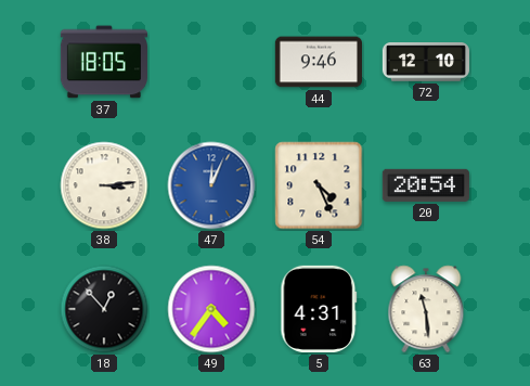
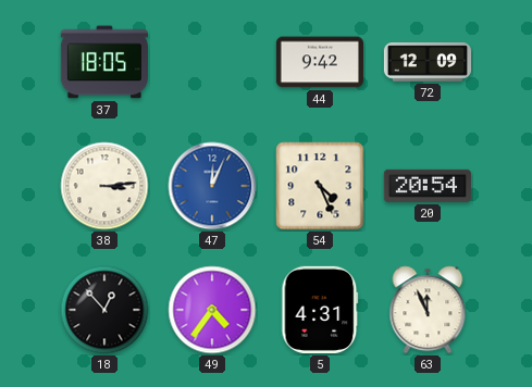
44: 9:46 -> 9:42 (320, 62)
72: 12:10 -> 12:09 (426, 62)
63: 11:29 -> 11:56 (428, 310)
